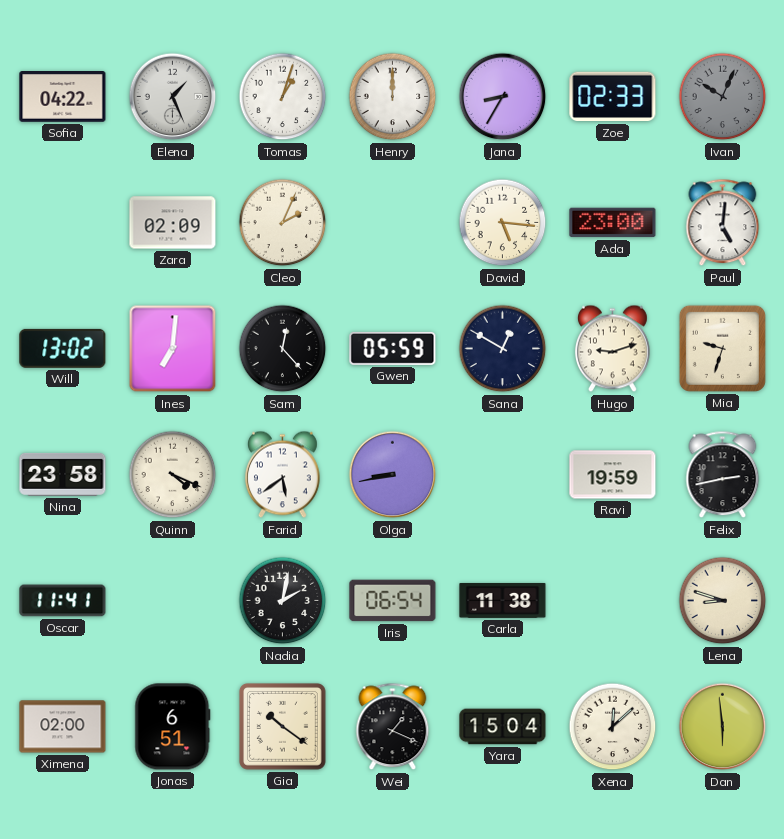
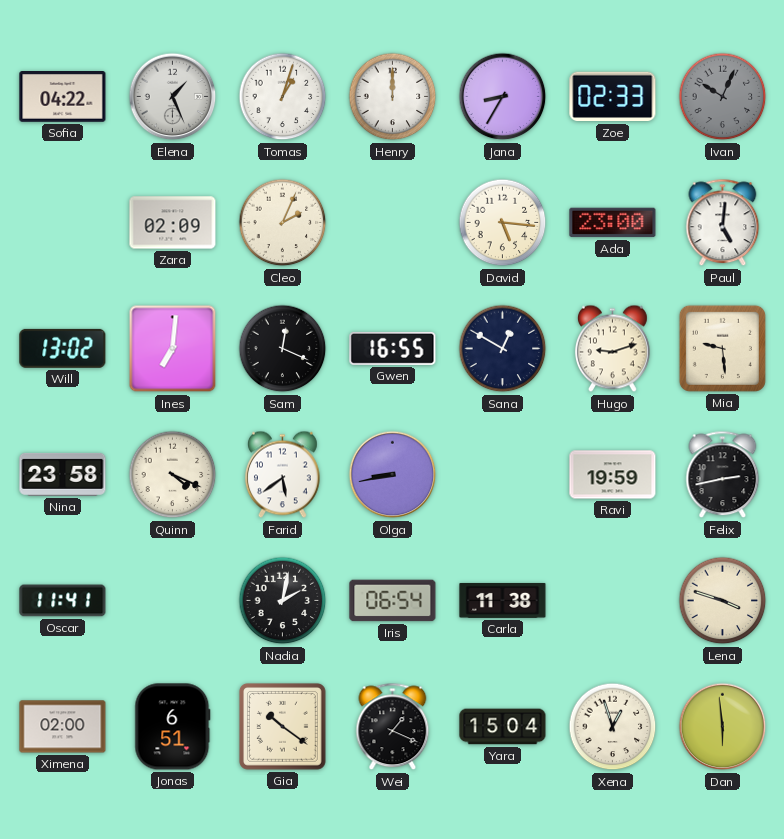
Sam: 12:23 -> 12:19 (283, 349)
Gwen: 05:59 -> 16:55 (393, 348)
Mia: 9:33 -> 9:29 (722, 348)
Lena: 8:48 -> 3:48 (723, 601)
Xena: 12:08 -> 12:57 (613, 727)
